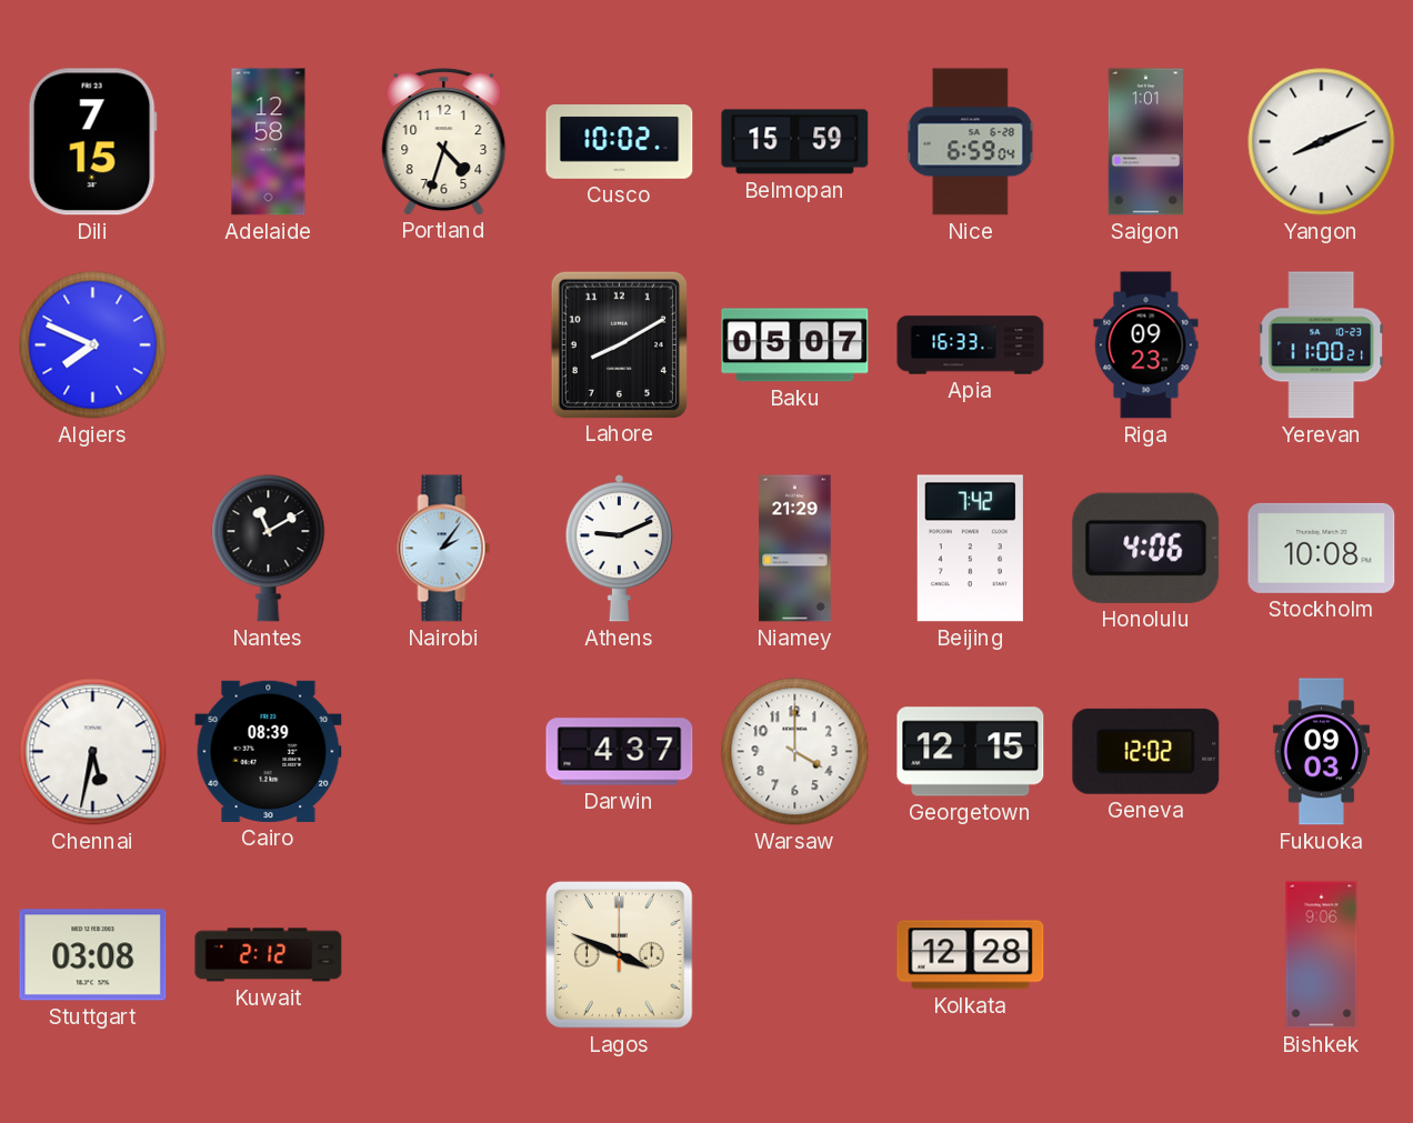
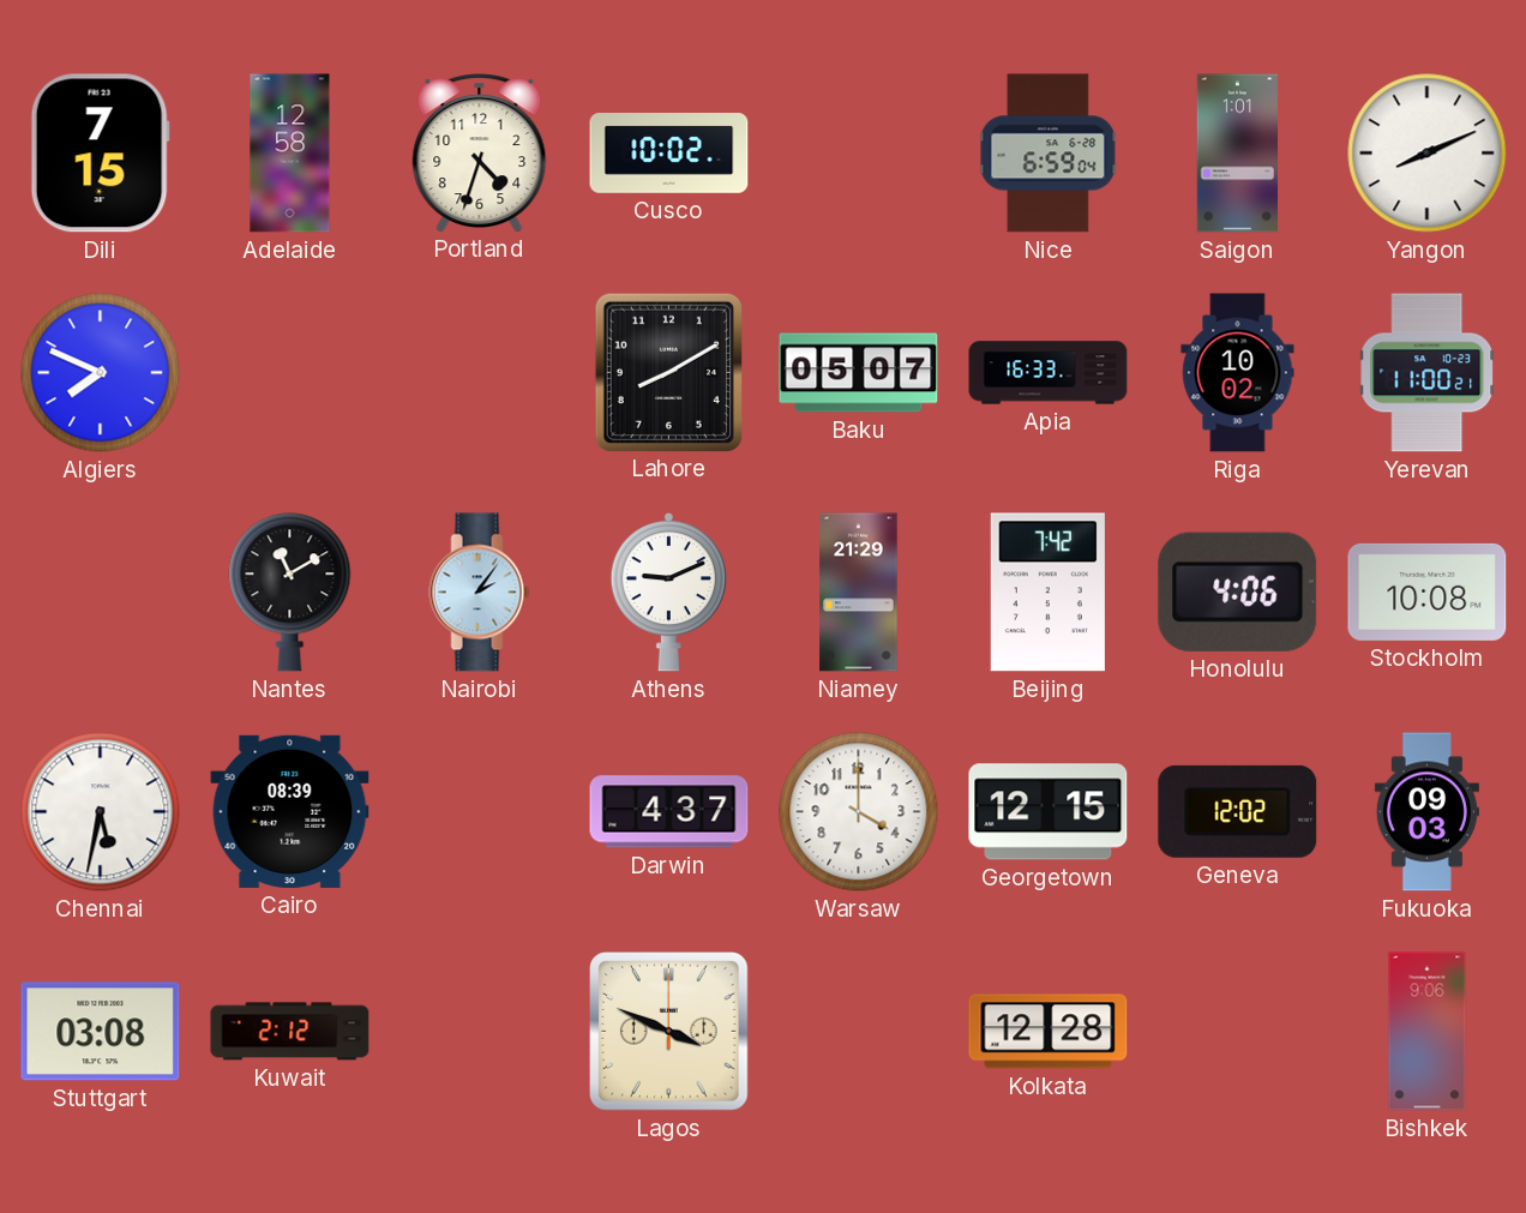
Belmopan: 15:59 -> none (795, 142)
Riga: 09:23 -> 10:02 (1238, 373)
